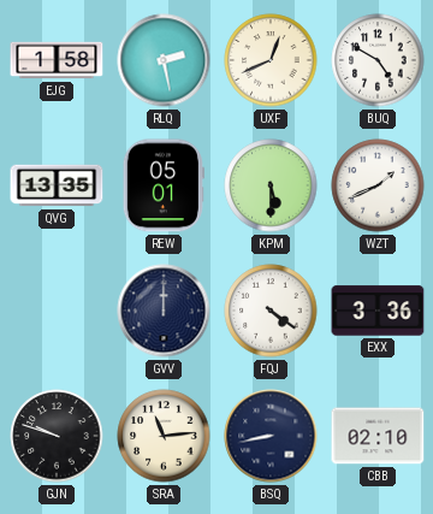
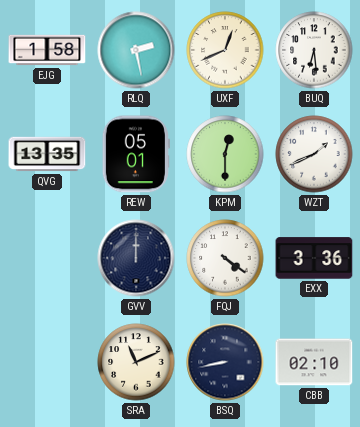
BUQ: 4:50 -> 6:29 (314, 50)
KPM: 5:30 -> 12:30 (225, 154)
GJN: 9:48 -> none (57, 436)
SRA: 11:14 -> 11:11 (136, 362)
